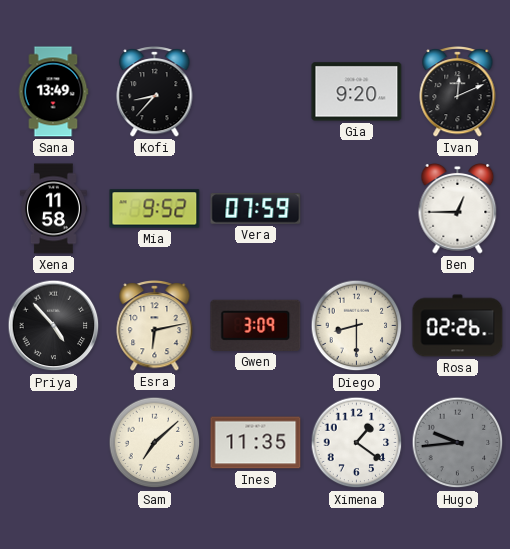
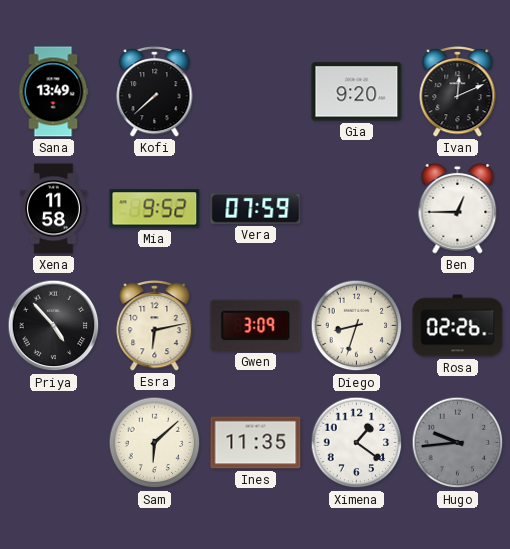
Kofi: 8:37 -> 7:38 (155, 92)
Diego: 8:30 -> 8:33 (357, 326)
Sam: 7:08 -> 6:08 (155, 443)
